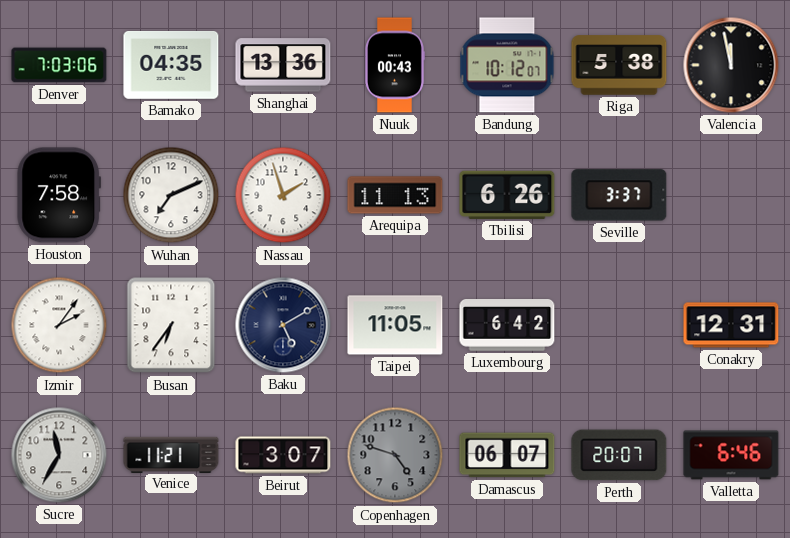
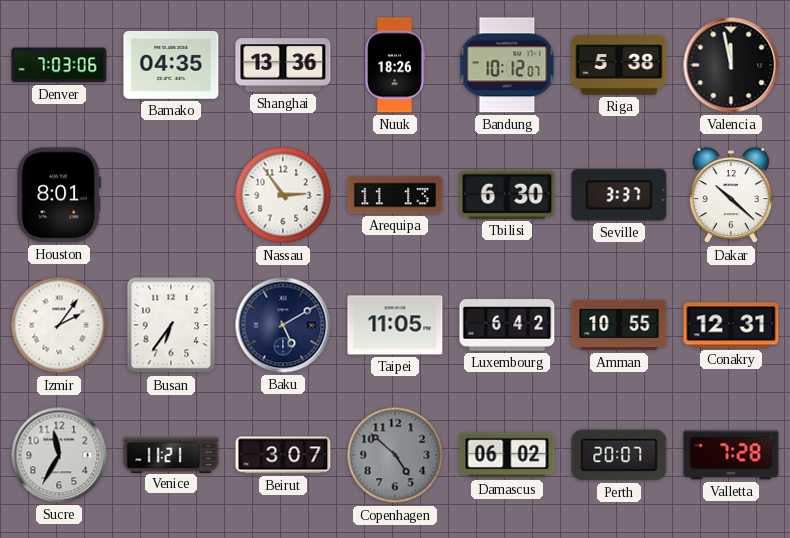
Nuuk: 00:43 -> 18:26 (394, 65)
Houston: 7:58 -> 8:01 (59, 195)
Wuhan: 7:11 -> none (171, 195)
Nassau: 1:57 -> 2:54 (283, 195)
Tbilisi: 6:26 -> 6:30 (507, 195)
Dakar: none -> 10:22 (731, 196)
Amman: none -> 10:55 (619, 325)
Copenhagen: 4:48 -> 4:52 (395, 455)
Damascus: 06:07 -> 06:02 (507, 455)
Valletta: 6:46 -> 7:28 (731, 455)
